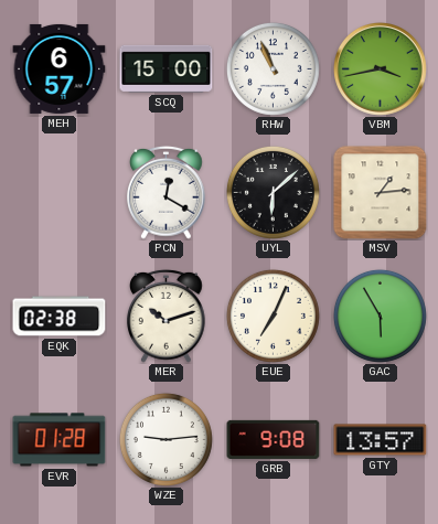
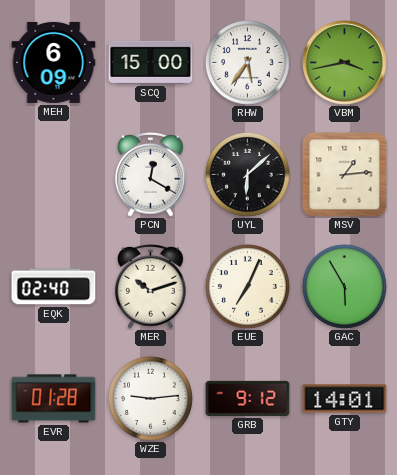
MEH: 6:57 -> 6:09 (54, 62)
RHW: 10:56 -> 5:36 (247, 62)
EQK: 02:38 -> 02:40 (54, 287)
GRB: 9:08 -> 9:12 (248, 398)
GTY: 13:57 -> 14:01 (345, 399)
